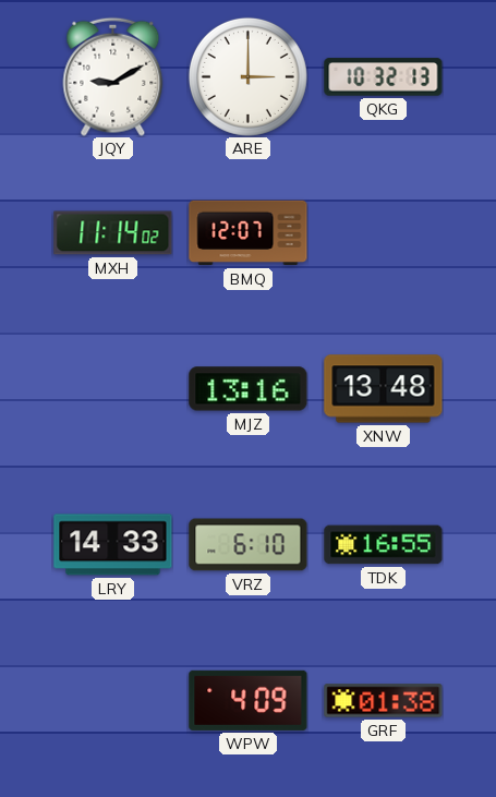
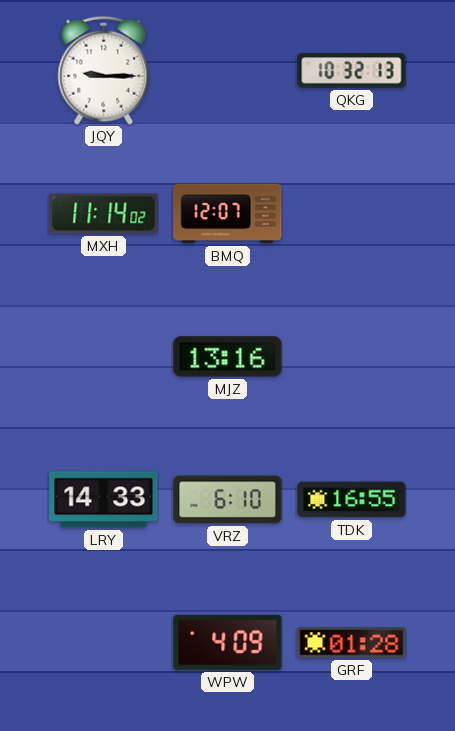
JQY: 9:10 -> 9:15 (104, 70)
ARE: 3:00 -> none (247, 76)
XNW: 13:48 -> none (384, 389)
GRF: 01:38 -> 01:28 (352, 643)
